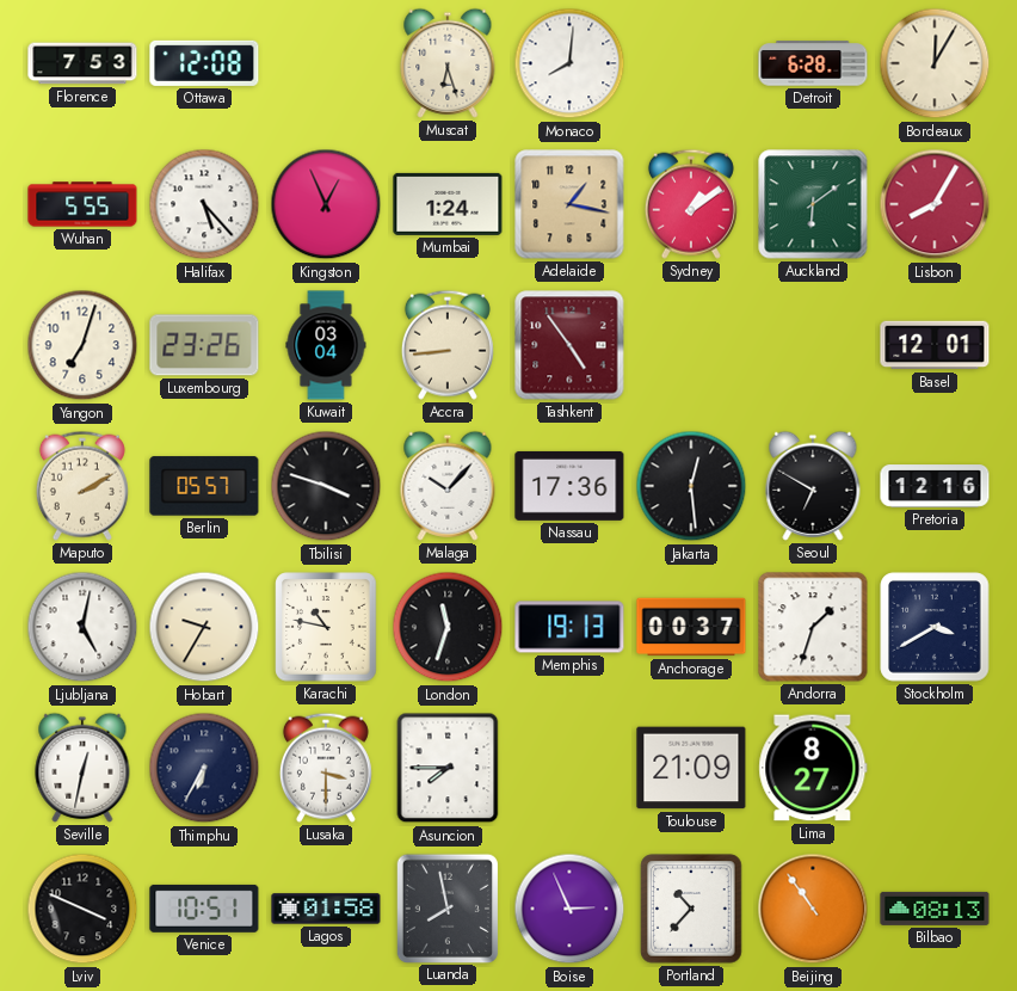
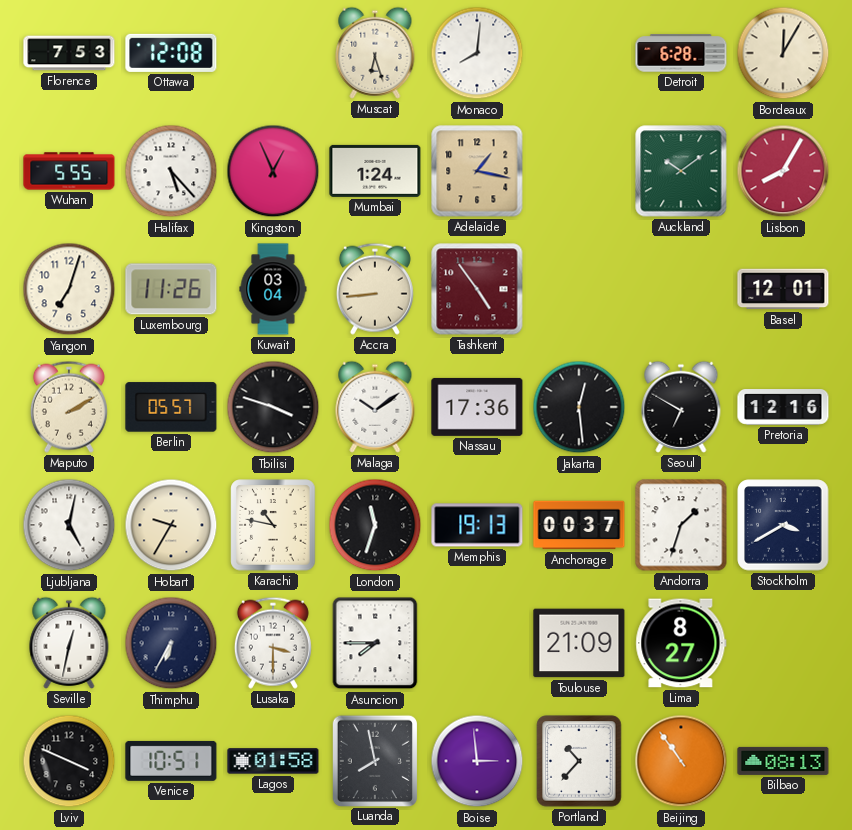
Sydney: 1:09 -> none (691, 204)
Auckland: 6:09 -> 10:09 (681, 171)
Luxembourg: 23:26 -> 11:26 (171, 289)
Malaga: 10:07 -> 10:09 (375, 407)
Boise: 2:56 -> 2:59 (477, 761)
